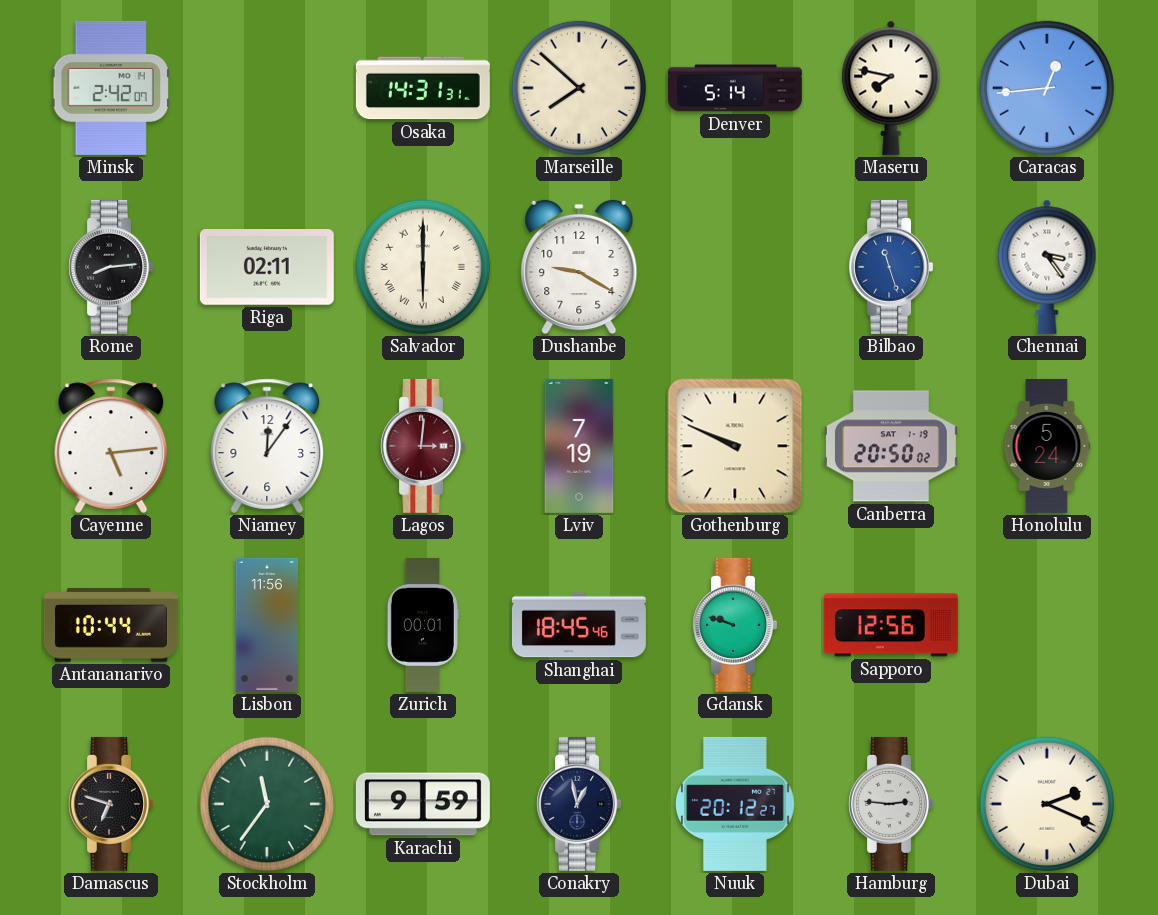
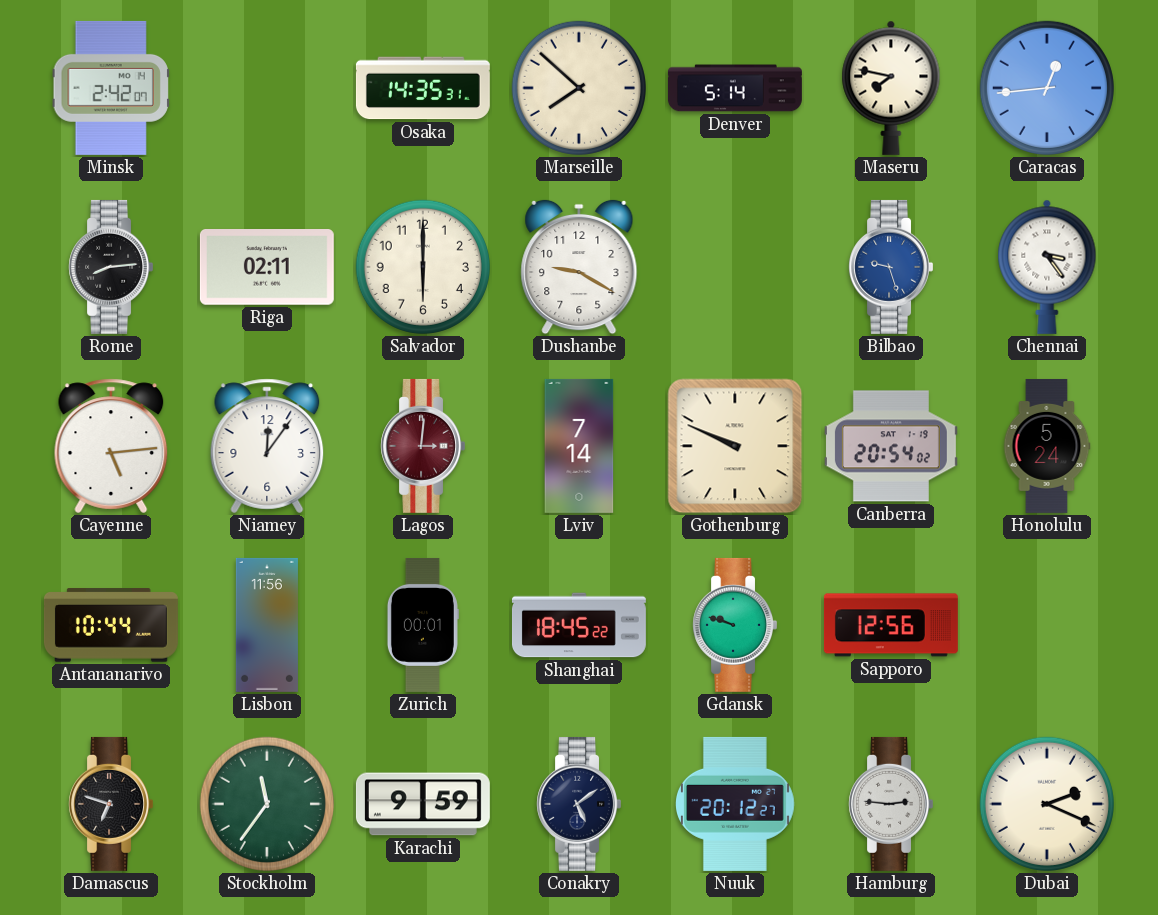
Osaka: 14:31 -> 14:35 (423, 88)
Salvador numerals: Roman -> Arabic (423, 267)
Bilbao: 11:27 -> 9:27 (890, 267)
Lviv: 7:19 -> 7:14 (579, 446)
Canberra: 20:50 -> 20:54 (891, 446)
Shanghai: 18:45:46 -> 18:45:22 (579, 625)
Conakry: 12:58 -> 5:09 (578, 804)
